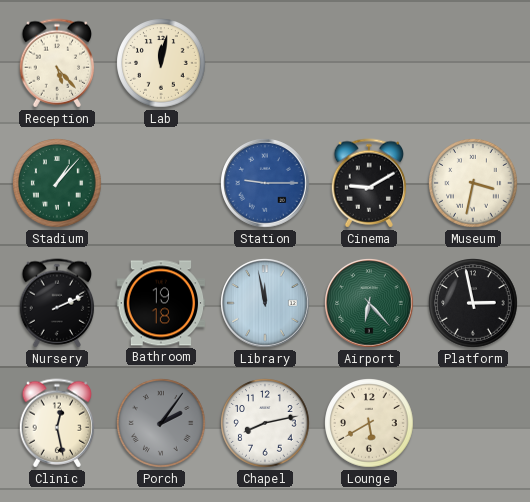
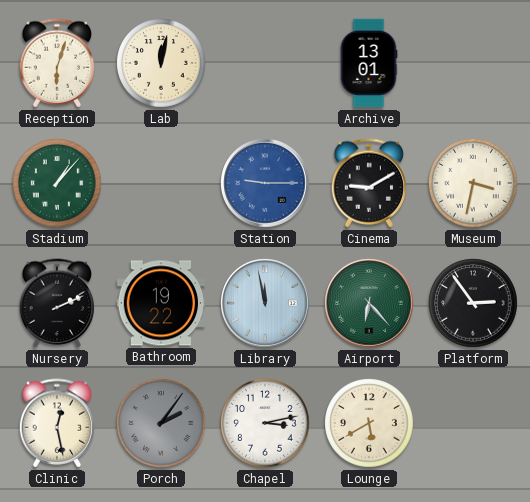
Reception: 5:23 -> 6:03 (57, 63)
Archive: none -> 13:01 (369, 63)
Bathroom: 19:18 -> 19:22 (161, 303)
Platform: 2:58 -> 2:54 (473, 303)
Chapel: 8:13 -> 3:13 (265, 423)
